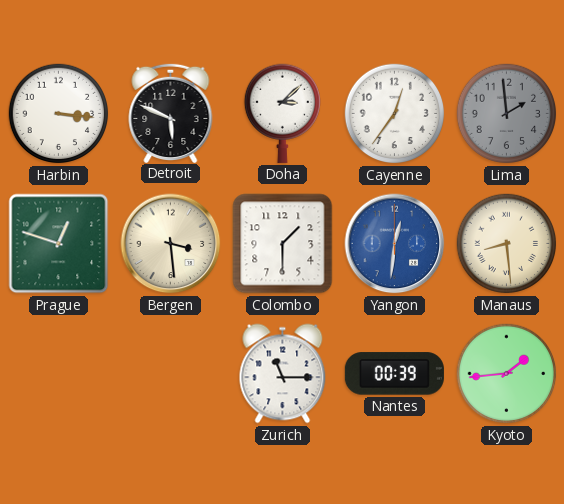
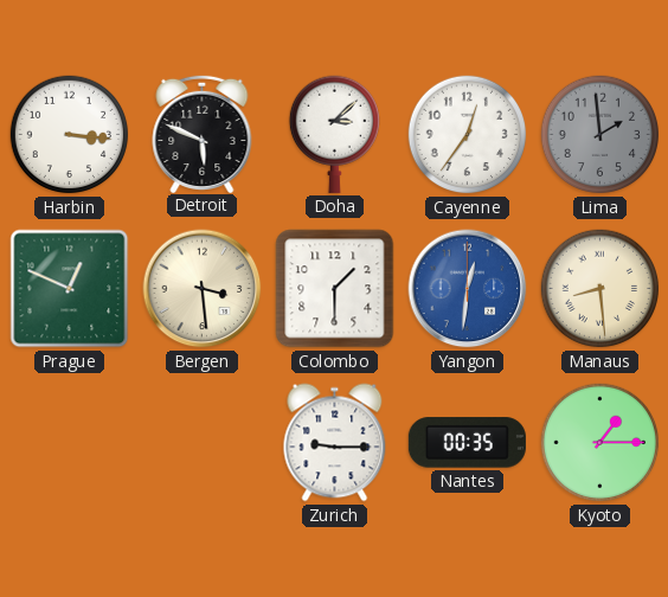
Prague: 12:48 -> 12:49 (70, 289)
Zurich: 11:15 -> 9:15 (335, 443)
Nantes: 00:39 -> 00:35 (467, 443)
Kyoto: 1:44 -> 1:15 (600, 443)
